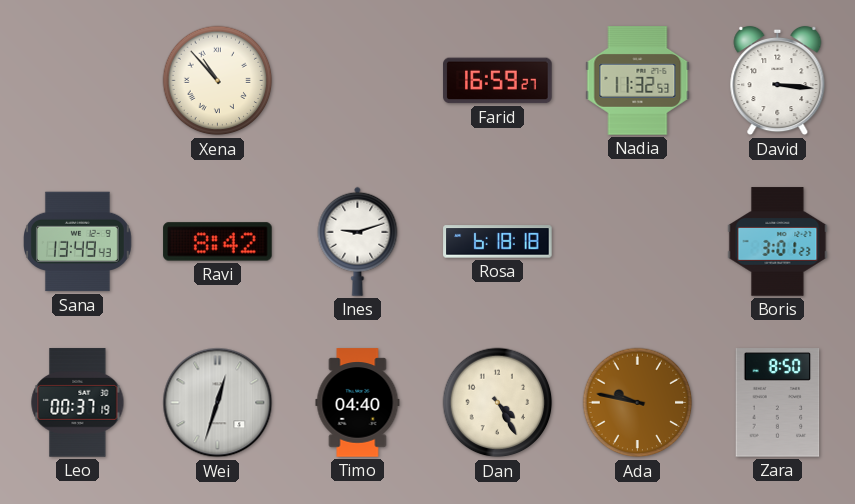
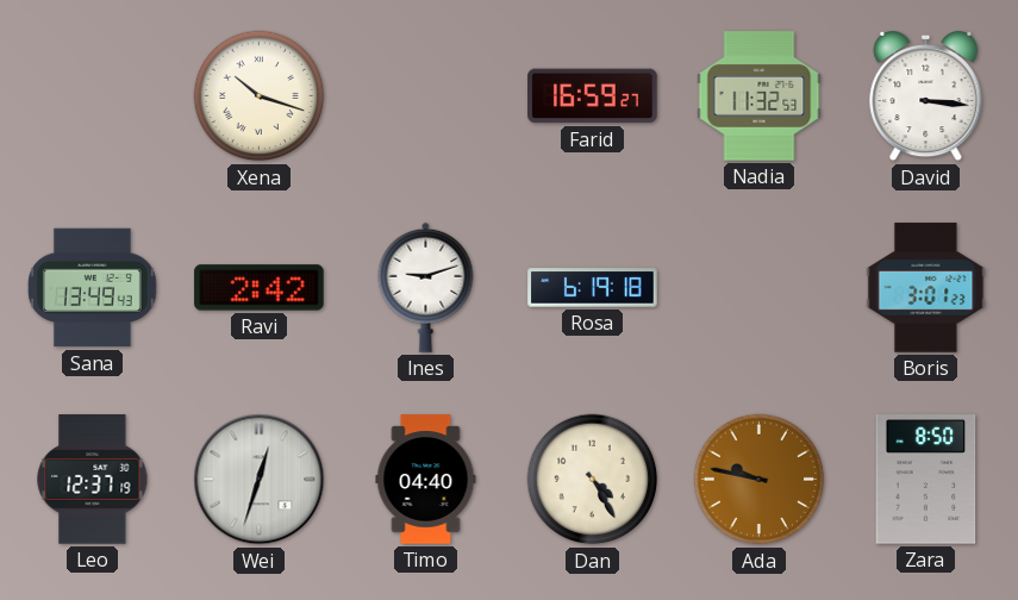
Xena: 10:53 -> 10:18 (260, 96)
Ravi: 8:42 -> 2:42 (260, 288)
Rosa: 6:18 -> 6:19 (593, 288)
Leo: 00:37 -> 12:37 (93, 480)
